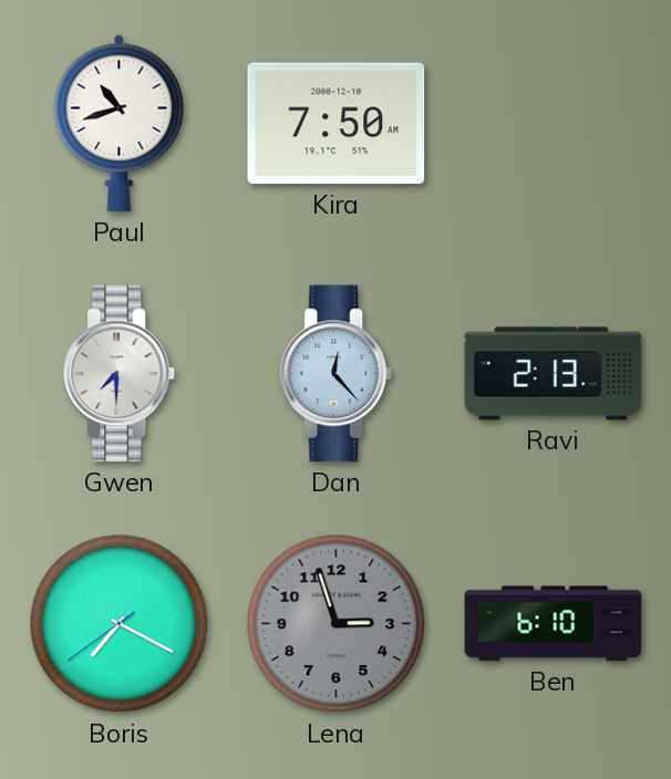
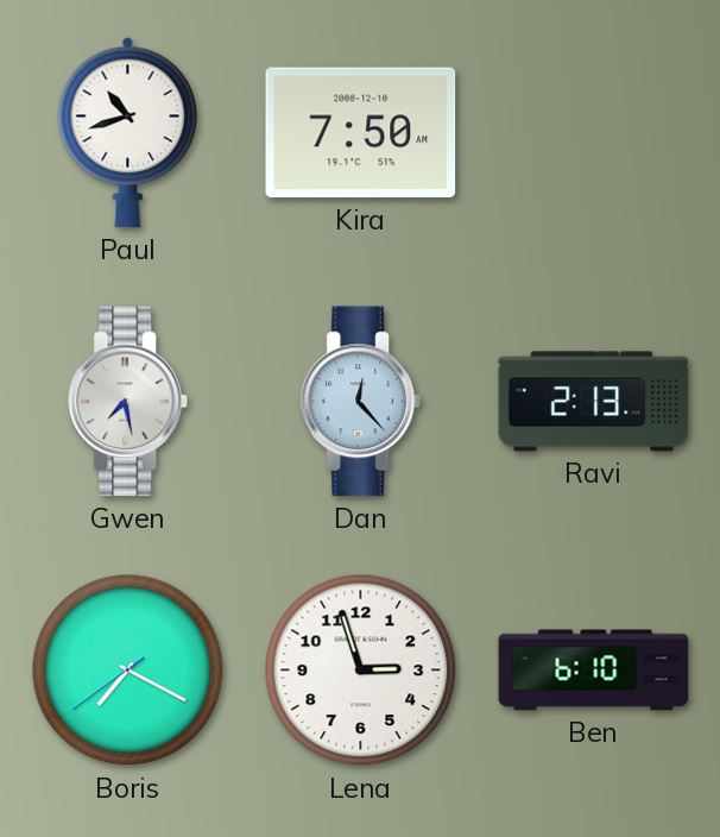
Gwen: 7:30 -> 7:28 (128, 402)
Lena dial: grey -> white (361, 671)
